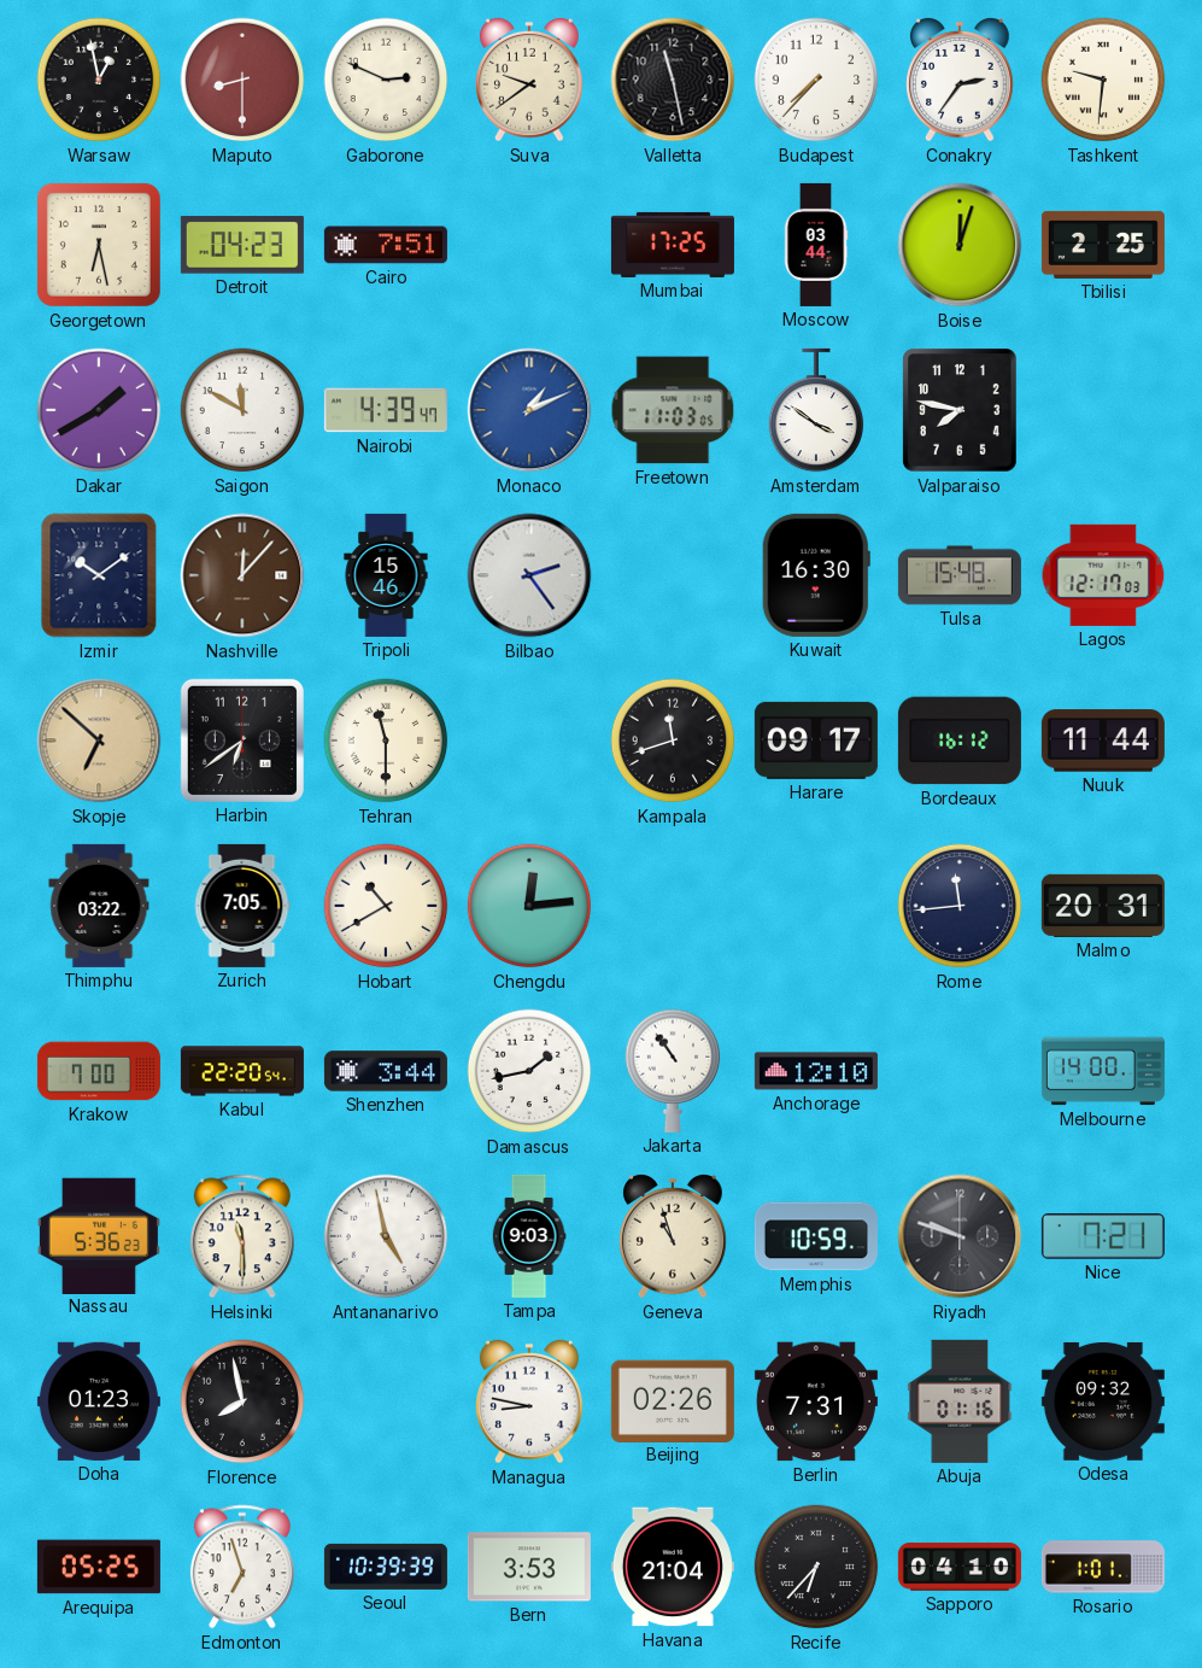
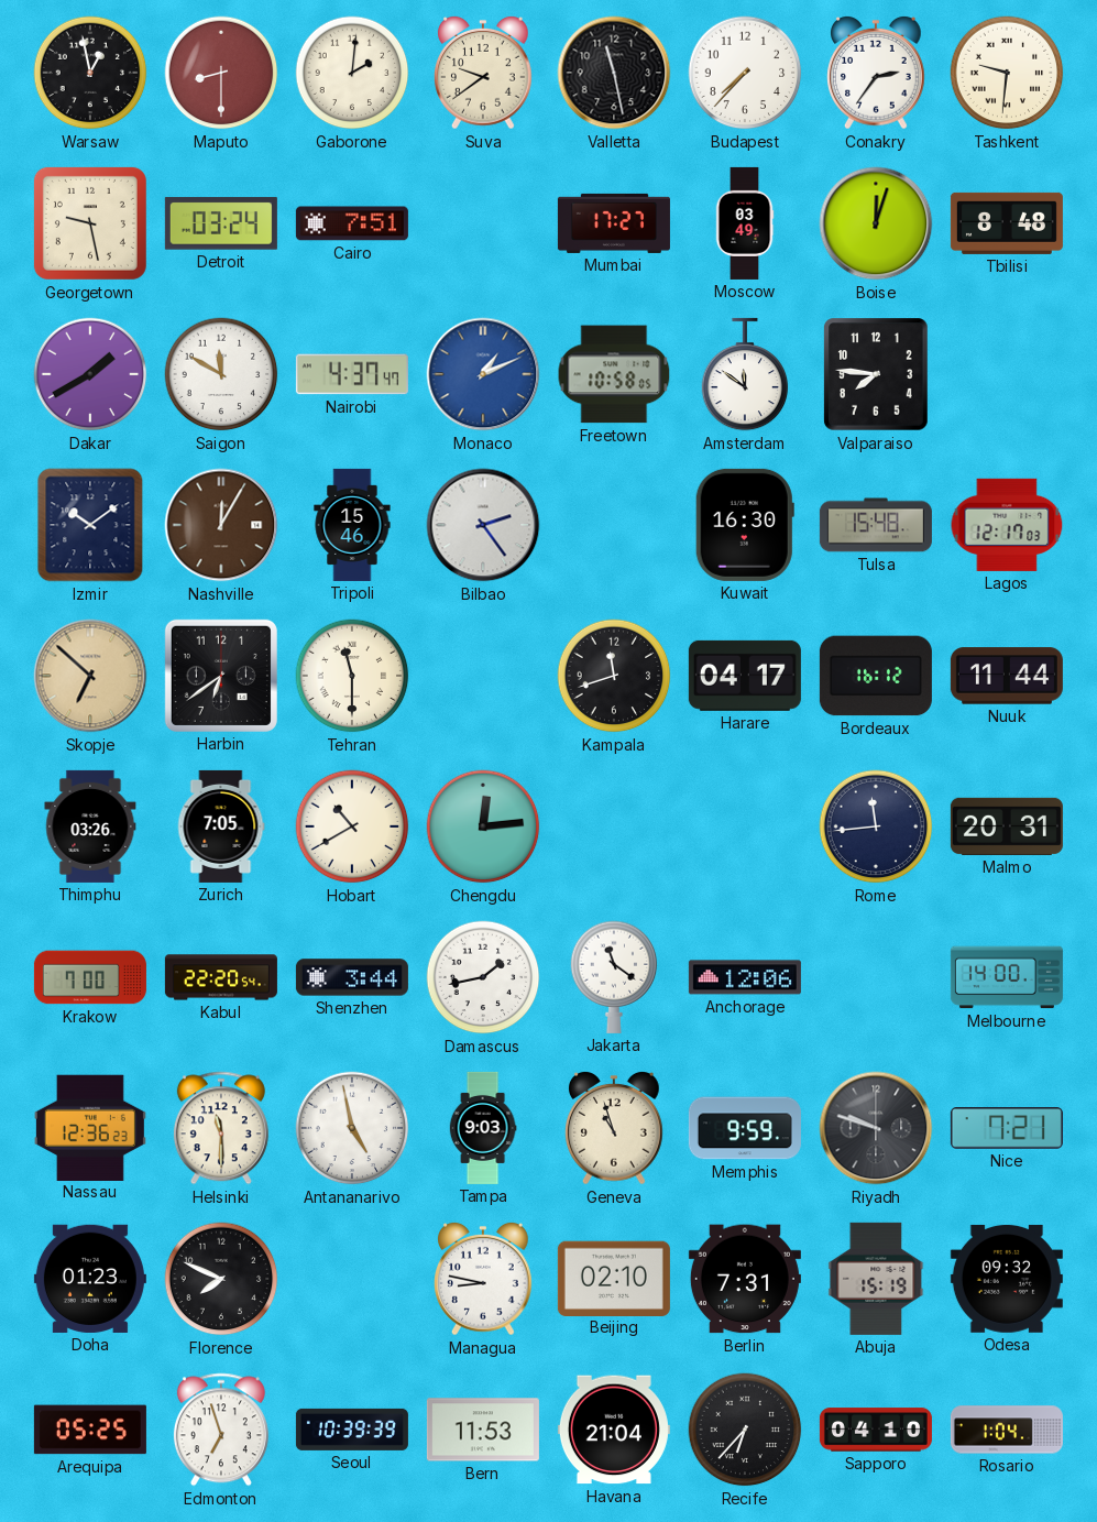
Gaborone: 2:49 -> 2:01 (352, 73)
Georgetown: 6:28 -> 9:28 (90, 223)
Detroit: 04:23 -> 03:24 (221, 223)
Mumbai: 17:25 -> 17:27 (614, 223)
Moscow: 03:44 -> 03:49 (745, 223)
Tbilisi: 2:25 -> 8:48 (1007, 223)
Nairobi: 4:39 -> 4:37 (352, 374)
Freetown: 11:03 -> 10:58 (614, 374)
Amsterdam: 3:51 -> 11:51 (745, 374)
Valparaiso: 7:47 -> 7:46 (876, 374)
Nashville: 12:07 -> 12:05 (221, 525)
Harare: 09:17 -> 04:17 (745, 676)
Thimphu: 03:22 -> 03:26 (90, 826)
Jakarta: 10:54 -> 11:21 (614, 977)
Anchorage: 12:10 -> 12:06 (745, 977)
Nassau: 5:36 -> 12:36 (90, 1127)
Memphis: 10:59 -> 9:59 (745, 1128)
Florence: 7:58 -> 7:49 (221, 1279)
Beijing: 02:26 -> 02:10 (614, 1278)
Abuja: 01:16 -> 15:19 (876, 1279)
Bern: 3:53 -> 11:53 (483, 1430)
Rosario: 1:01 -> 1:04 (1007, 1430)
